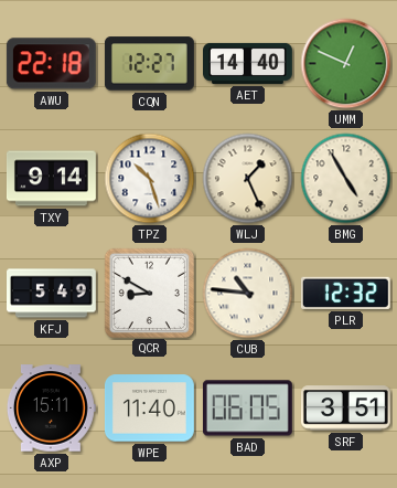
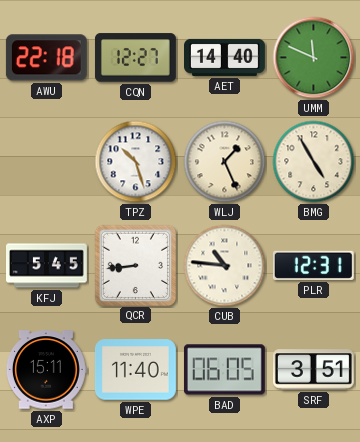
UMM: 12:49 -> 11:49 (314, 58)
TXY: 9:14 -> none (51, 179)
KFJ: 5:49 -> 5:45 (47, 266)
QCR: 8:50 -> 8:44 (135, 265)
PLR: 12:32 -> 12:31 (313, 265)
